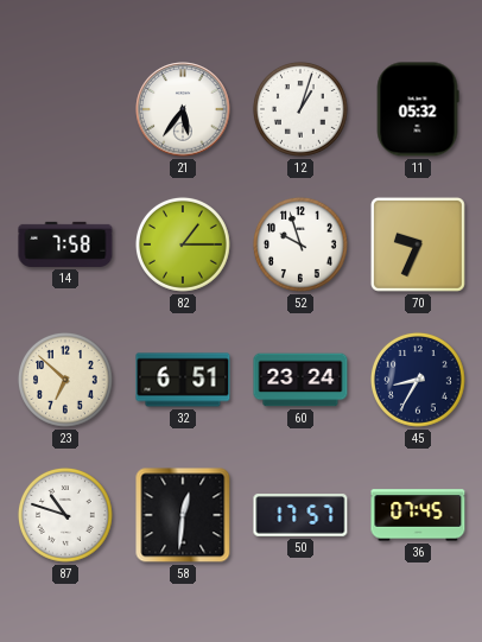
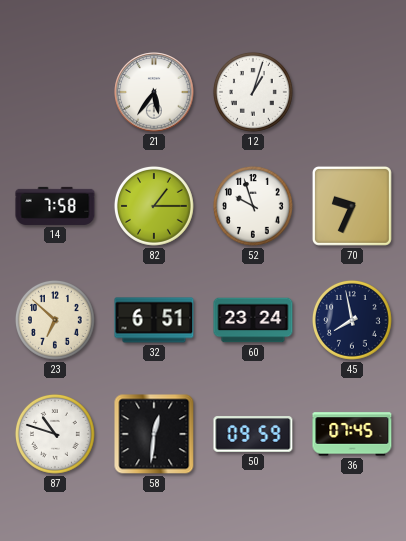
11: 05:32 -> none (418, 109)
45: 8:35 -> 7:58 (352, 320)
50: 17:57 -> 09:59 (253, 434)
